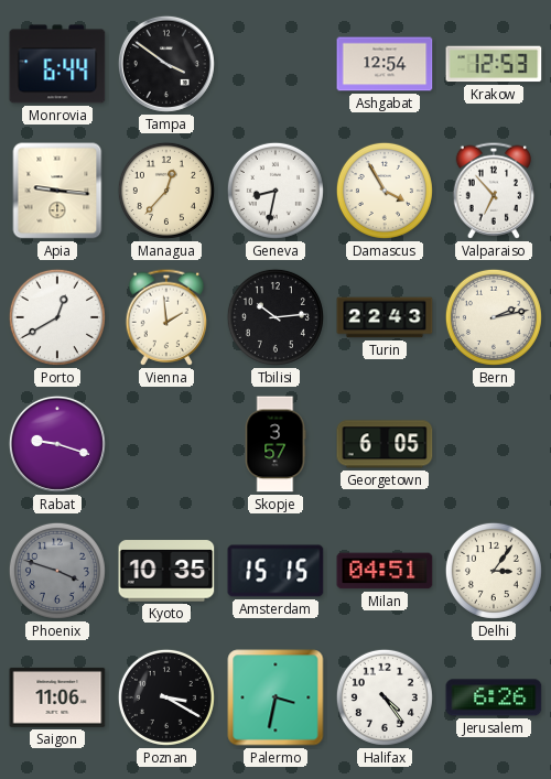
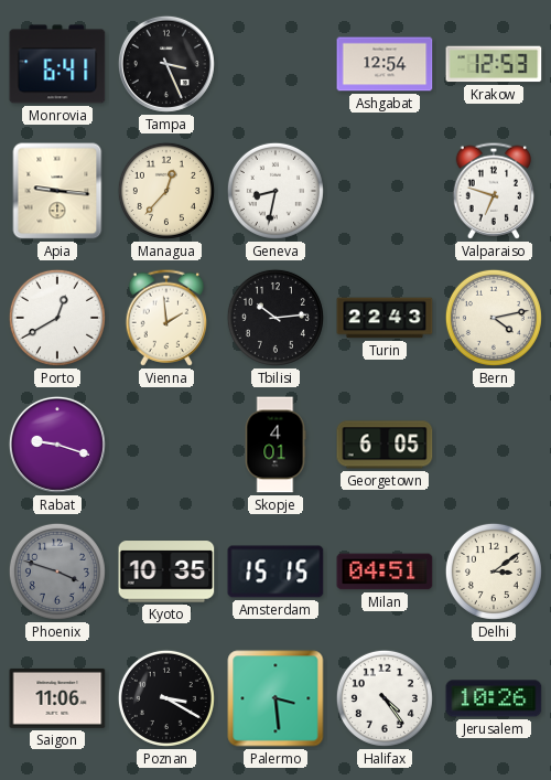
Monrovia: 6:44 -> 6:41 (57, 64)
Tampa: 3:51 -> 3:26 (166, 64)
Damascus: 3:55 -> none (385, 191)
Valparaiso: 6:53 -> 6:48 (494, 191)
Bern: 2:13 -> 4:13 (494, 318)
Skopje: 3:57 -> 4:01 (275, 445)
Delhi: 3:06 -> 3:09 (494, 571)
Palermo: 3:32 -> 3:29 (275, 698)
Jerusalem: 6:26 -> 10:26 (494, 698)
